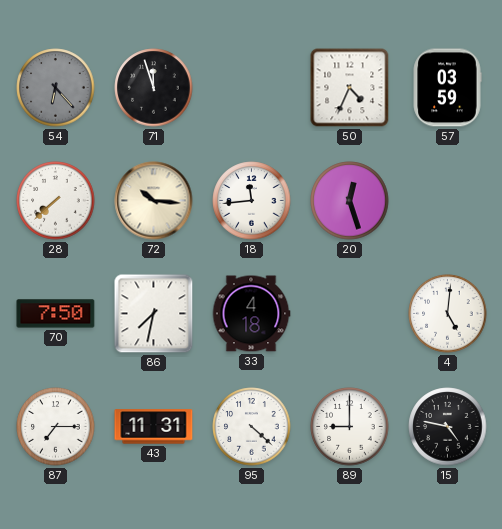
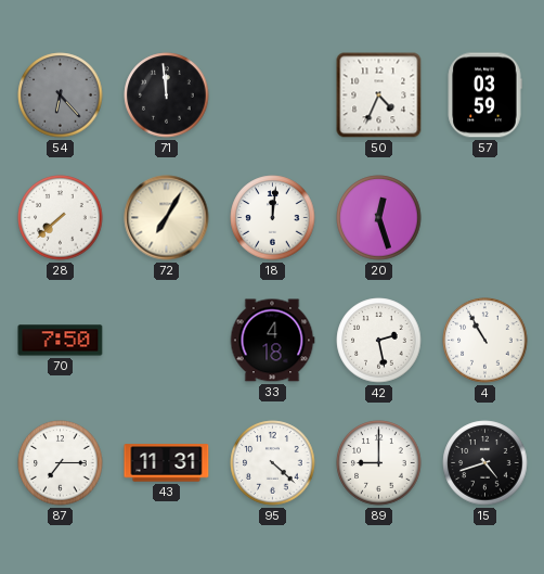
71: 11:57 -> 11:59 (167, 95)
72: 10:16 -> 7:05 (167, 218)
18: 11:44 -> 12:01 (273, 218)
86: 7:32 -> none (154, 314)
42: none -> 2:28 (379, 341)
4: 5:01 -> 10:55 (485, 341)
15: 4:47 -> 4:42 (485, 463)
